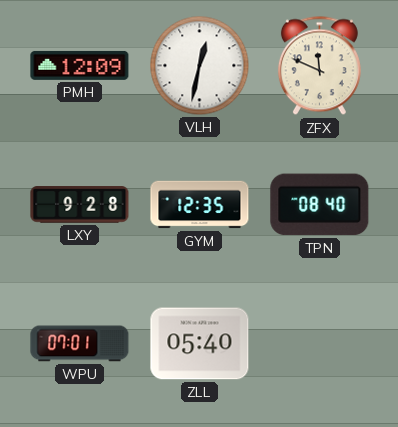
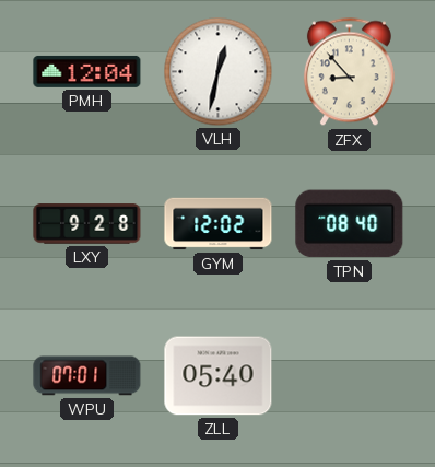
PMH: 12:09 -> 12:04 (87, 71)
ZFX: 11:49 -> 8:53 (349, 72)
GYM: 12:35 -> 12:02 (219, 224)
